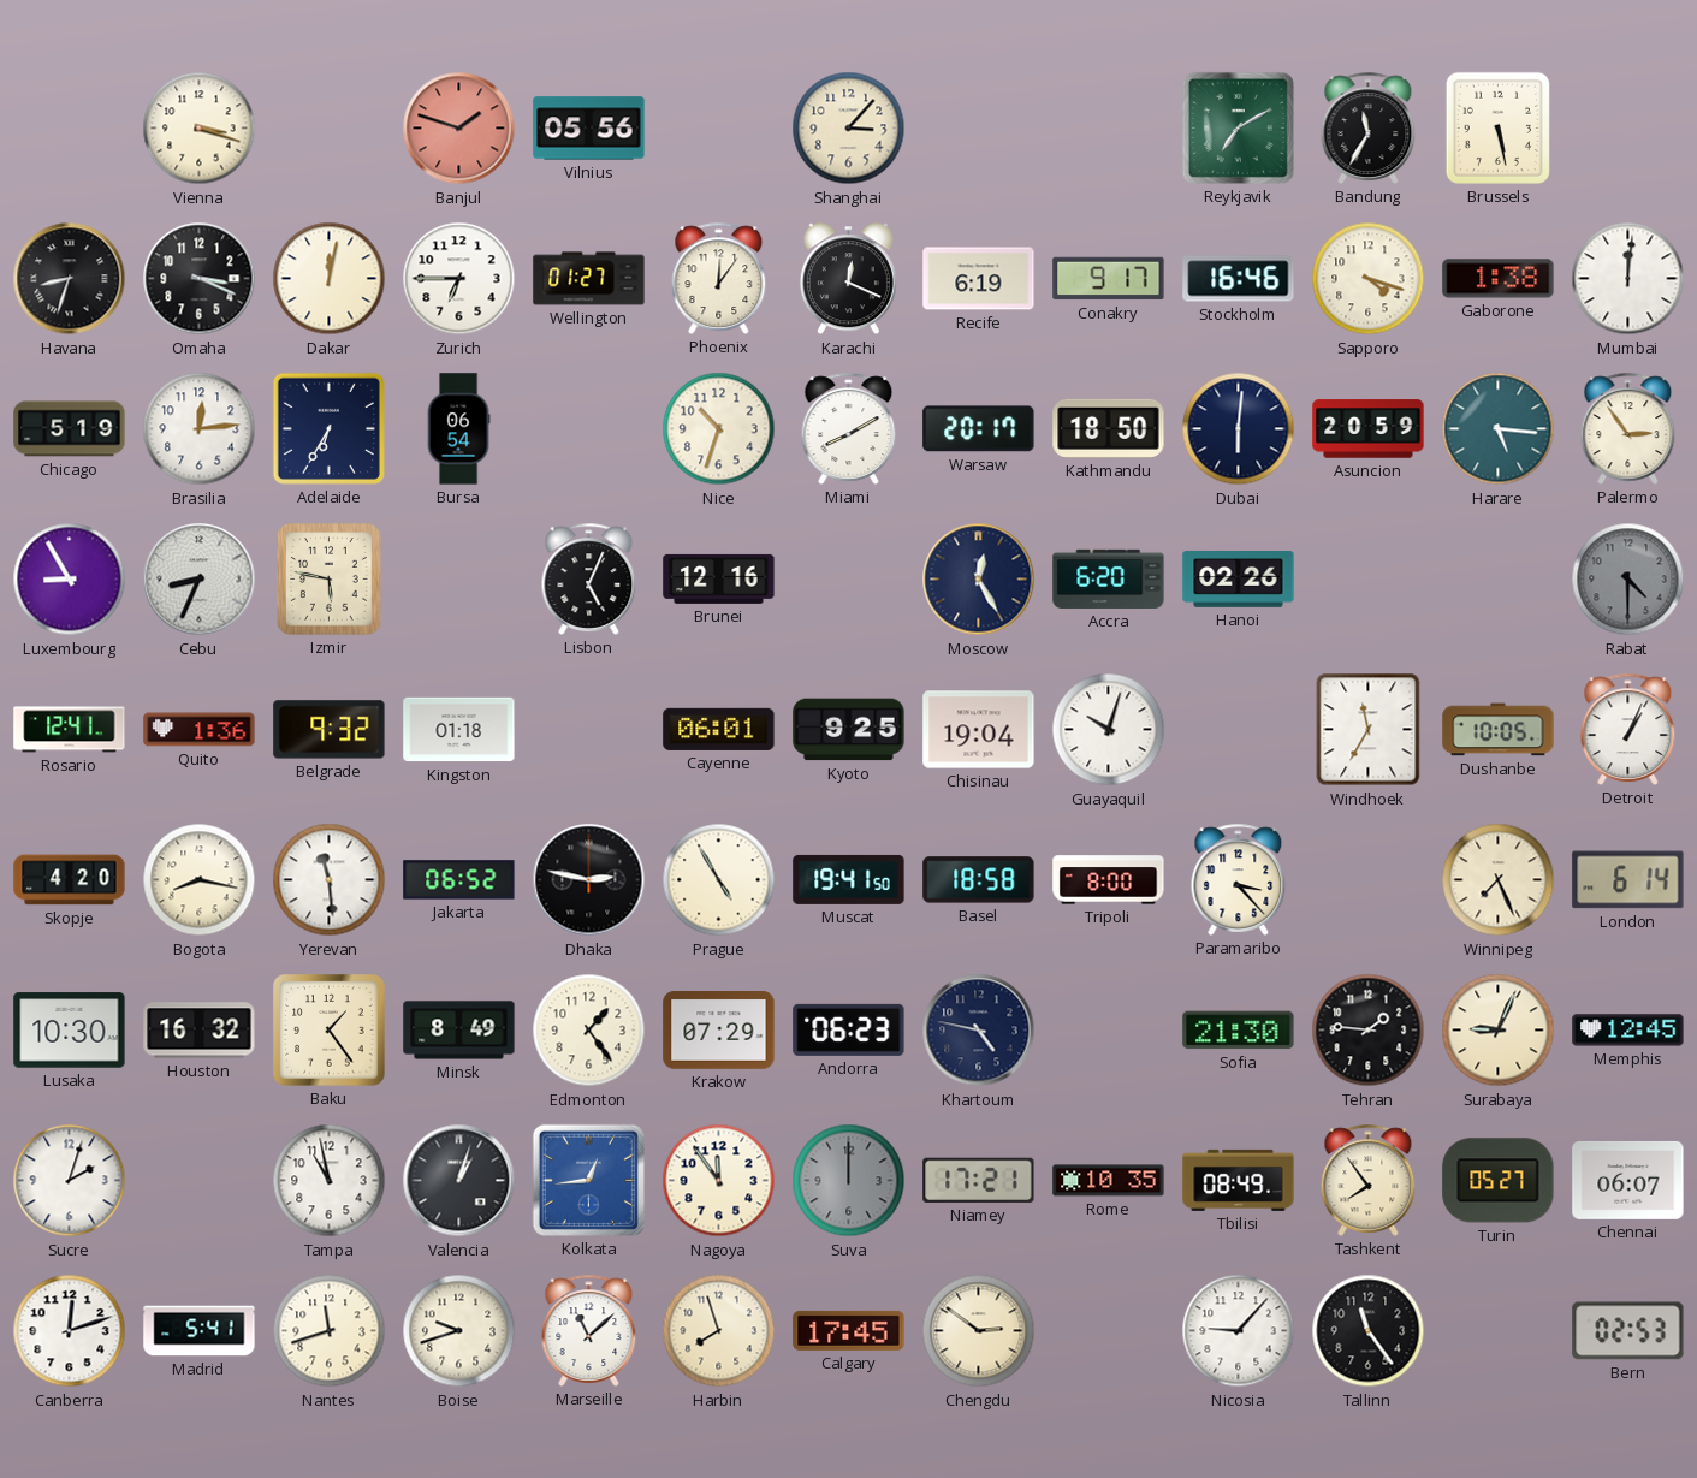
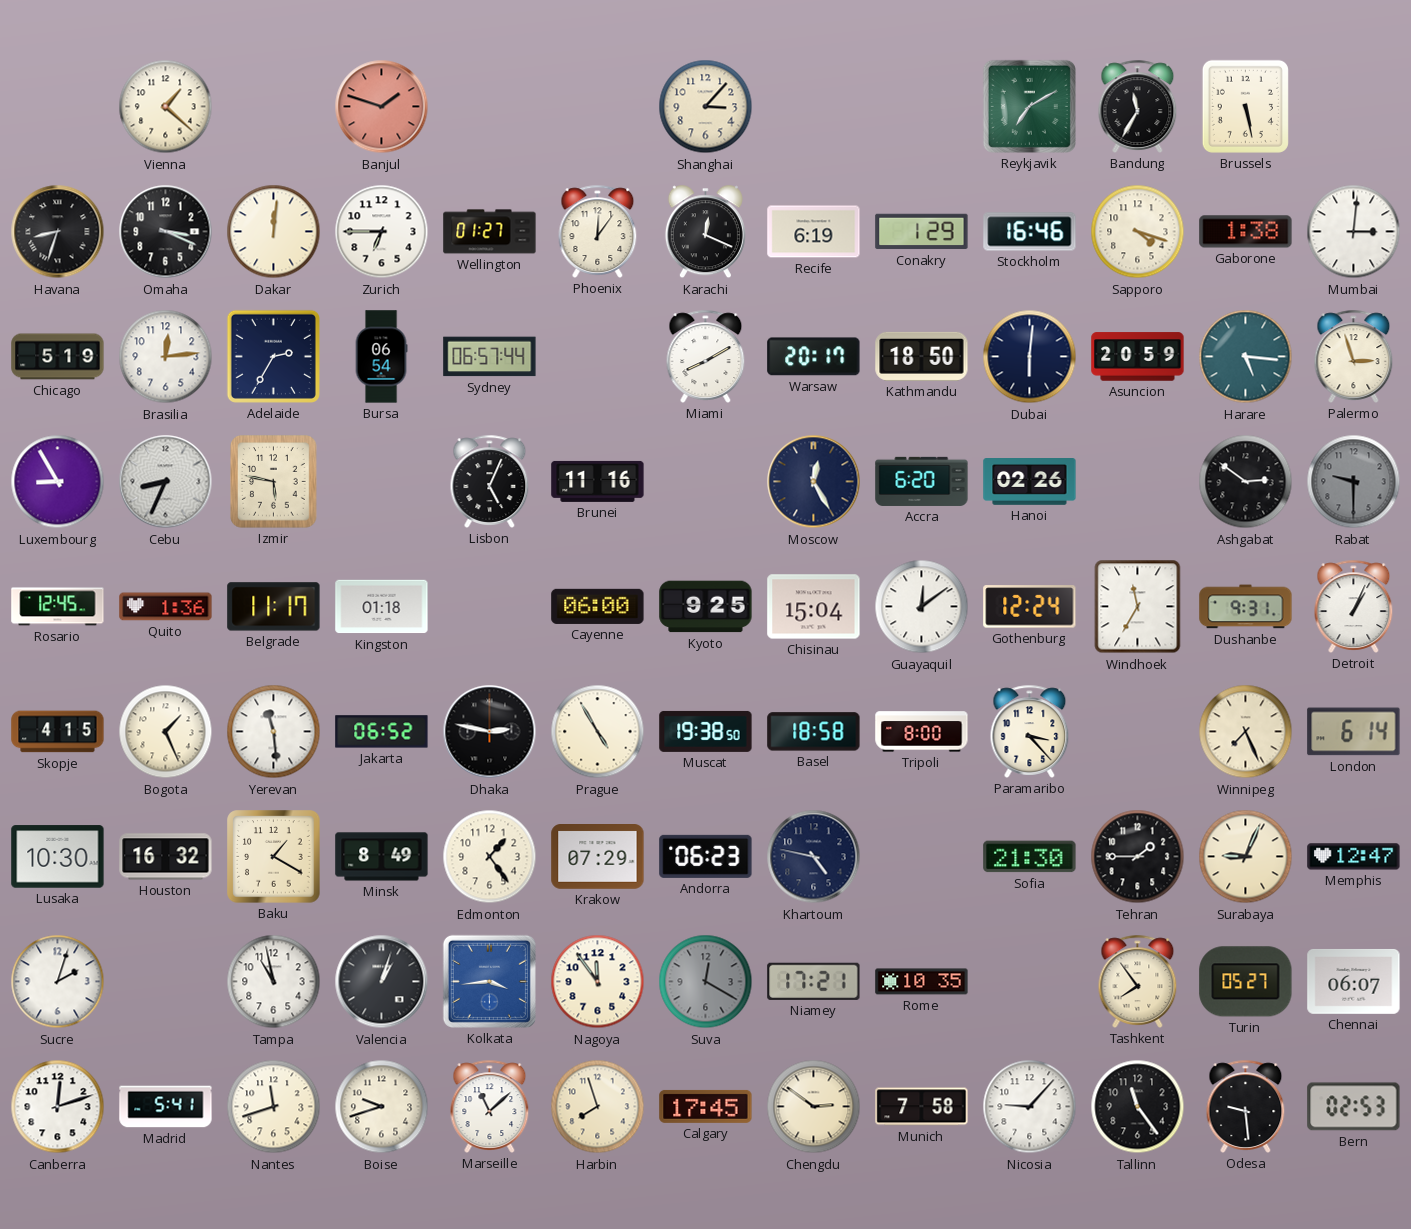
Vienna: 3:18 -> 1:22 (166, 107)
Vilnius: 05:56 -> none (589, 129)
Dakar: 12:02 -> 12:01 (274, 232)
Conakry: 9:17 -> 1:29 (922, 232)
Mumbai: 12:01 -> 3:01 (1354, 232)
Adelaide: 6:35 -> 2:35 (273, 356)
Sydney: none -> 06:57 (490, 357)
Nice: 10:33 -> none (719, 429)
Palermo: 2:54 -> 2:57 (1354, 356)
Brunei: 12:16 -> 11:16 (598, 481)
Ashgabat: none -> 2:51 (1246, 482)
Rabat: 4:30 -> 9:30 (1354, 482)
Rosario: 12:41 -> 12:45 (58, 607)
Belgrade: 9:32 -> 11:17 (274, 607)
Cayenne: 06:01 -> 06:00 (598, 606)
Chisinau: 19:04 -> 15:04 (814, 607)
Guayaquil: 10:03 -> 12:09 (922, 607)
Gothenburg: none -> 12:24 (1030, 607)
Dushanbe: 10:05 -> 9:31 (1246, 607)
Skopje: 4:20 -> 4:15 (58, 732)
Bogota: 8:17 -> 1:26 (166, 732)
Muscat: 19:41 -> 19:38 (706, 731)
Baku: 1:24 -> 1:20 (274, 857)
Tehran: 1:46 -> 1:45 (1138, 857)
Memphis: 12:45 -> 12:47 (1354, 857)
Kolkata: 12:44 -> 3:44 (489, 981)
Suva: 12:00 -> 12:20 (706, 982)
Tbilisi: 08:49 -> none (1239, 1180)
Munich: none -> 7:58 (922, 1107)
Odesa: none -> 9:29 (1246, 1106)
